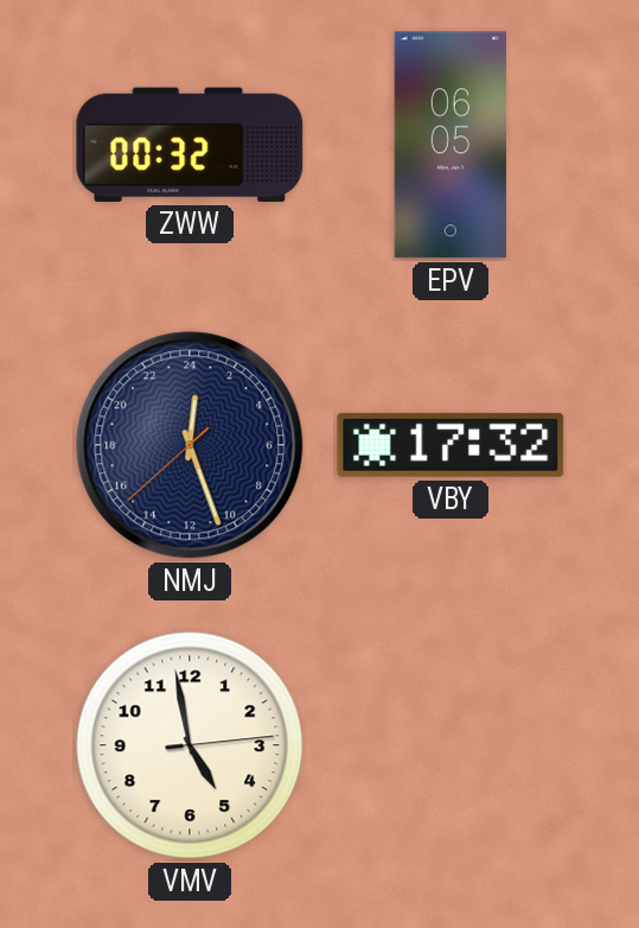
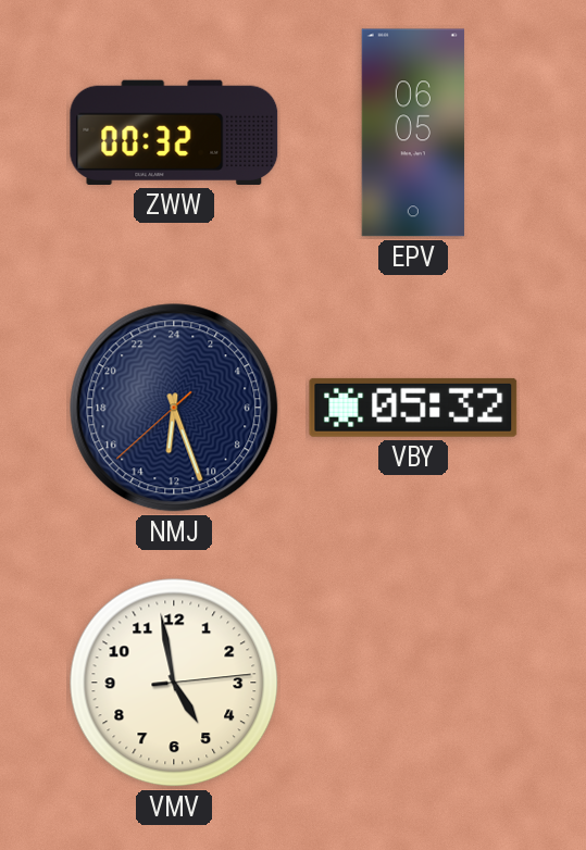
NMJ: 0:26 -> 12:26 (174, 408)
VBY: 17:32 -> 05:32 (413, 408)
